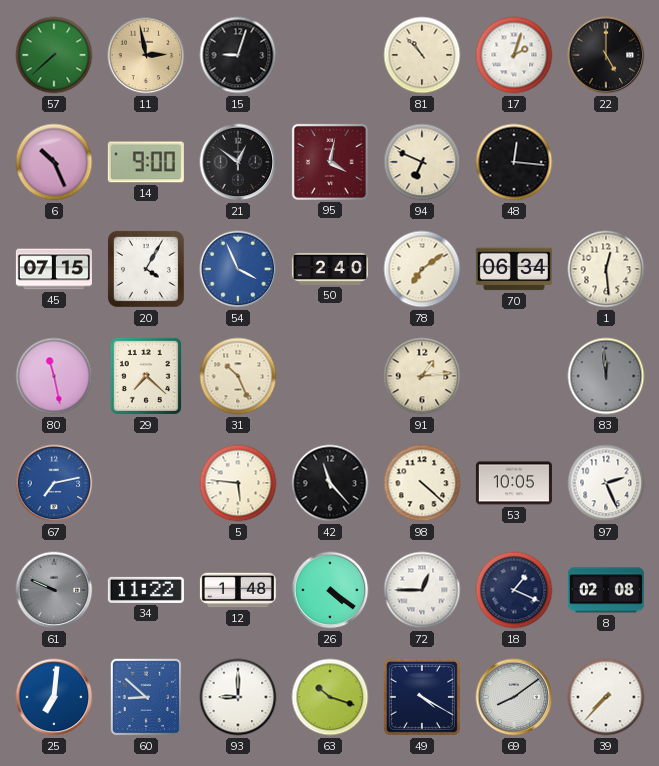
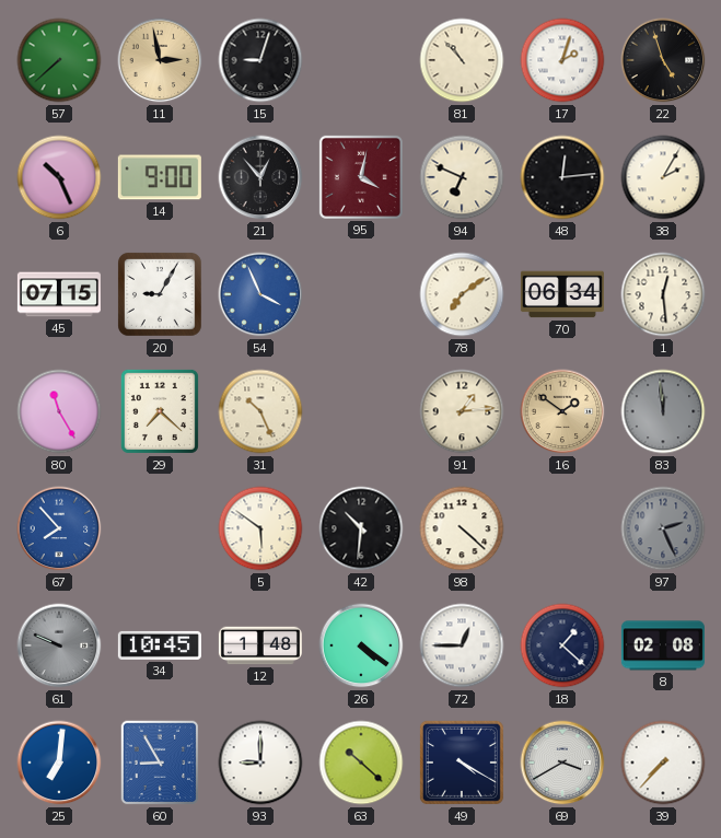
22: 5:00 -> 4:57 (663, 60)
21: 12:51 -> 12:53 (260, 177)
48: 12:16 -> 12:14 (562, 177)
38: none -> 2:05 (663, 177)
20: 4:05 -> 9:05 (160, 294)
50: 2:40 -> none (330, 269)
80: 11:28 -> 11:25 (59, 411)
16: none -> 1:51 (562, 411)
67: 7:13 -> 7:53 (59, 528)
5: 5:46 -> 5:51 (260, 528)
42: 11:23 -> 10:31 (361, 528)
53: 10:05 -> none (514, 483)
97 dial: white -> grey (663, 528)
34: 11:22 -> 10:45 (160, 645)
18: 1:19 -> 1:22 (562, 645)
60: 8:52 -> 8:55 (160, 763)
63: 10:18 -> 10:22 (361, 763)
69: 8:09 -> 3:40 (562, 763)
